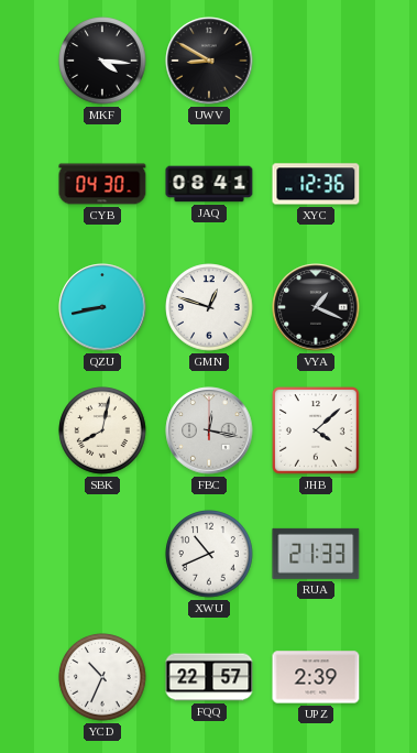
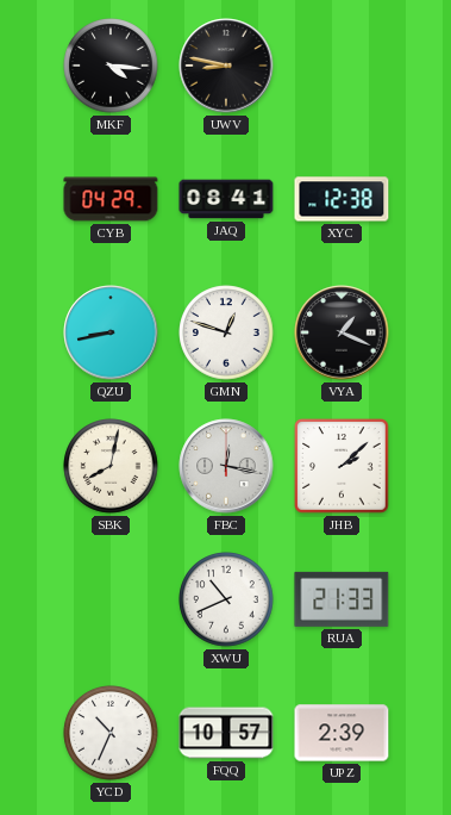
UWV: 8:50 -> 8:47 (226, 66)
CYB: 04:30 -> 04:29 (111, 199)
XYC: 12:36 -> 12:38 (342, 199)
JHB: 4:08 -> 2:08 (342, 466)
FQQ: 22:57 -> 10:57 (226, 733)
